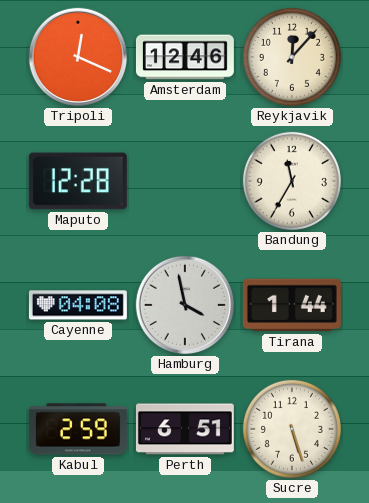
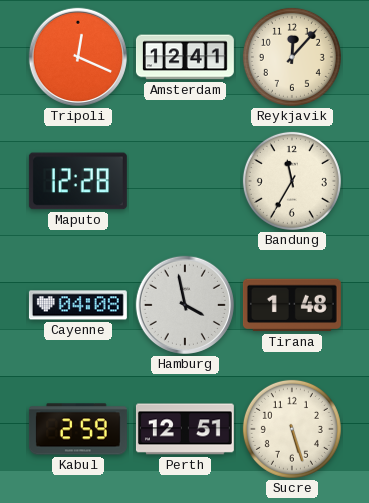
Amsterdam: 12:46 -> 12:41 (185, 57)
Tirana: 1:44 -> 1:48 (292, 305)
Perth: 6:51 -> 12:51 (185, 429)
